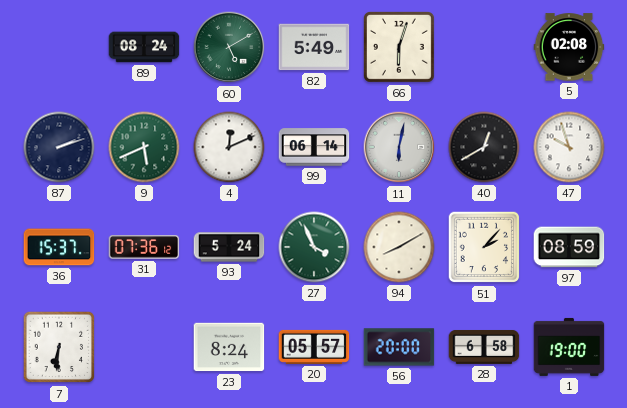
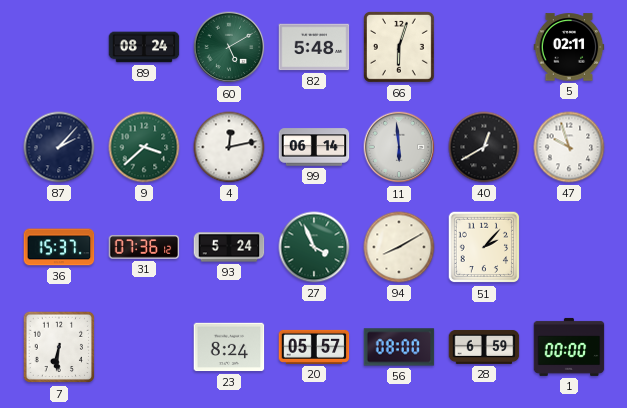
82: 5:49 -> 5:48 (314, 47)
5: 02:08 -> 02:11 (569, 47)
87: 2:12 -> 2:07 (59, 147)
9: 5:41 -> 3:38 (144, 147)
4: 12:11 -> 12:13 (229, 147)
11: 6:02 -> 5:59 (399, 147)
97: 08:59 -> none (569, 247)
56: 20:00 -> 08:00 (399, 347)
28: 6:58 -> 6:59 (484, 347)
1: 19:00 -> 00:00 (569, 347)
